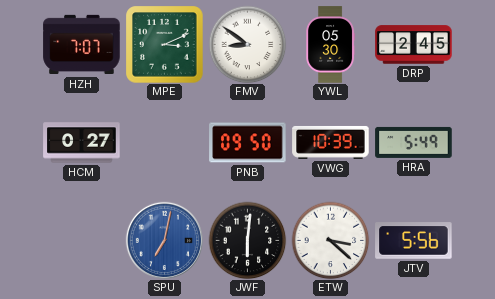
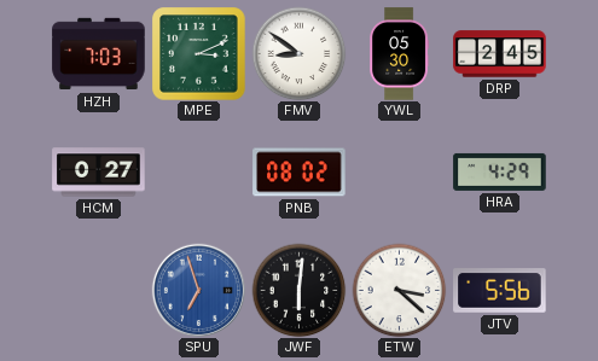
HZH: 7:07 -> 7:03 (99, 54)
PNB: 09:50 -> 08:02 (300, 173)
VWG: 10:39 -> none (331, 142)
HRA: 5:49 -> 4:29 (500, 171)
SPU: 7:02 -> 6:57 (198, 290)
